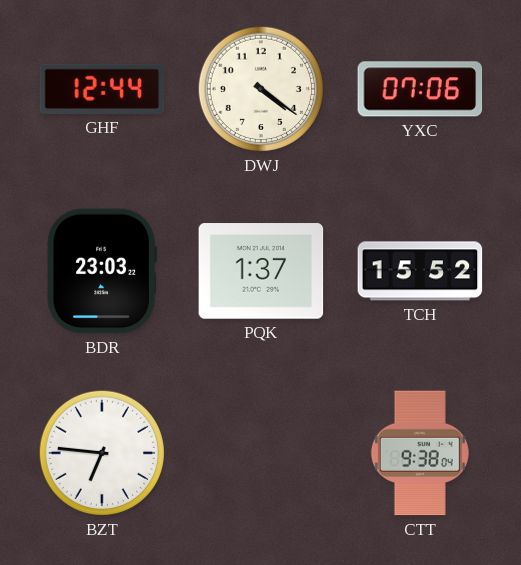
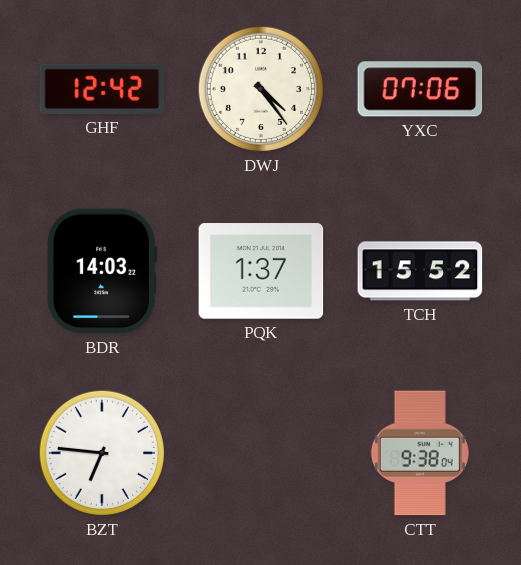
GHF: 12:44 -> 12:42 (102, 89)
DWJ: 4:21 -> 4:24 (261, 89)
BDR: 23:03 -> 14:03 (102, 271)
